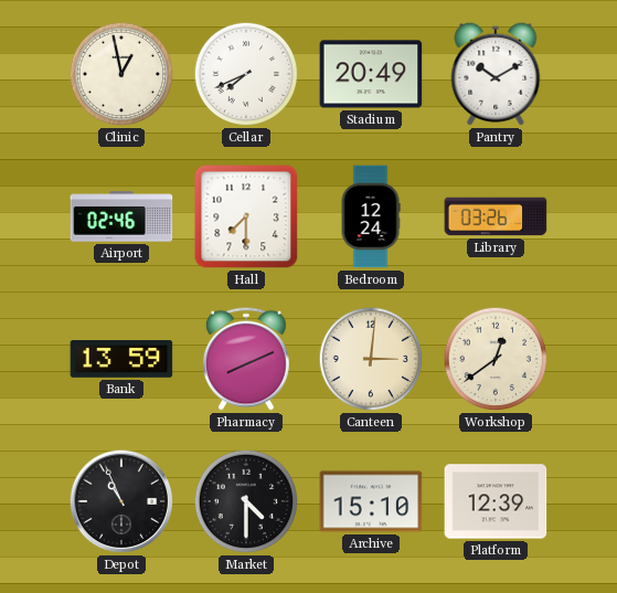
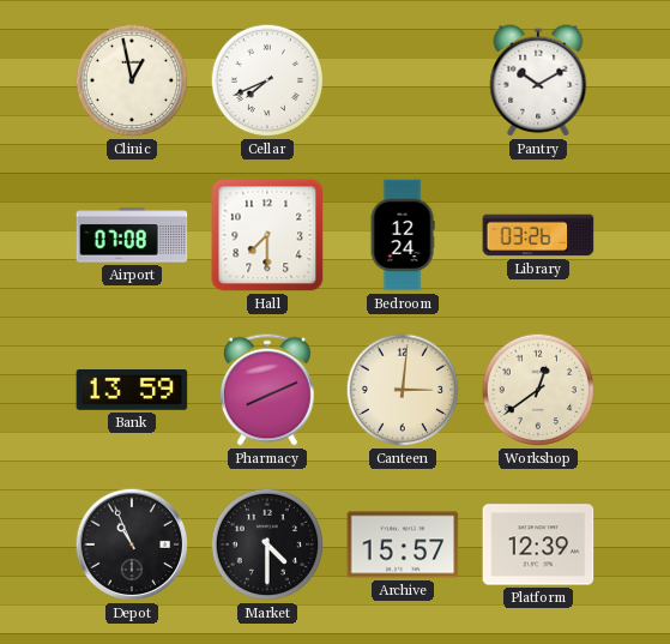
Stadium: 20:49 -> none (371, 74)
Airport: 02:46 -> 07:08 (132, 235)
Archive: 15:10 -> 15:57 (403, 544)
